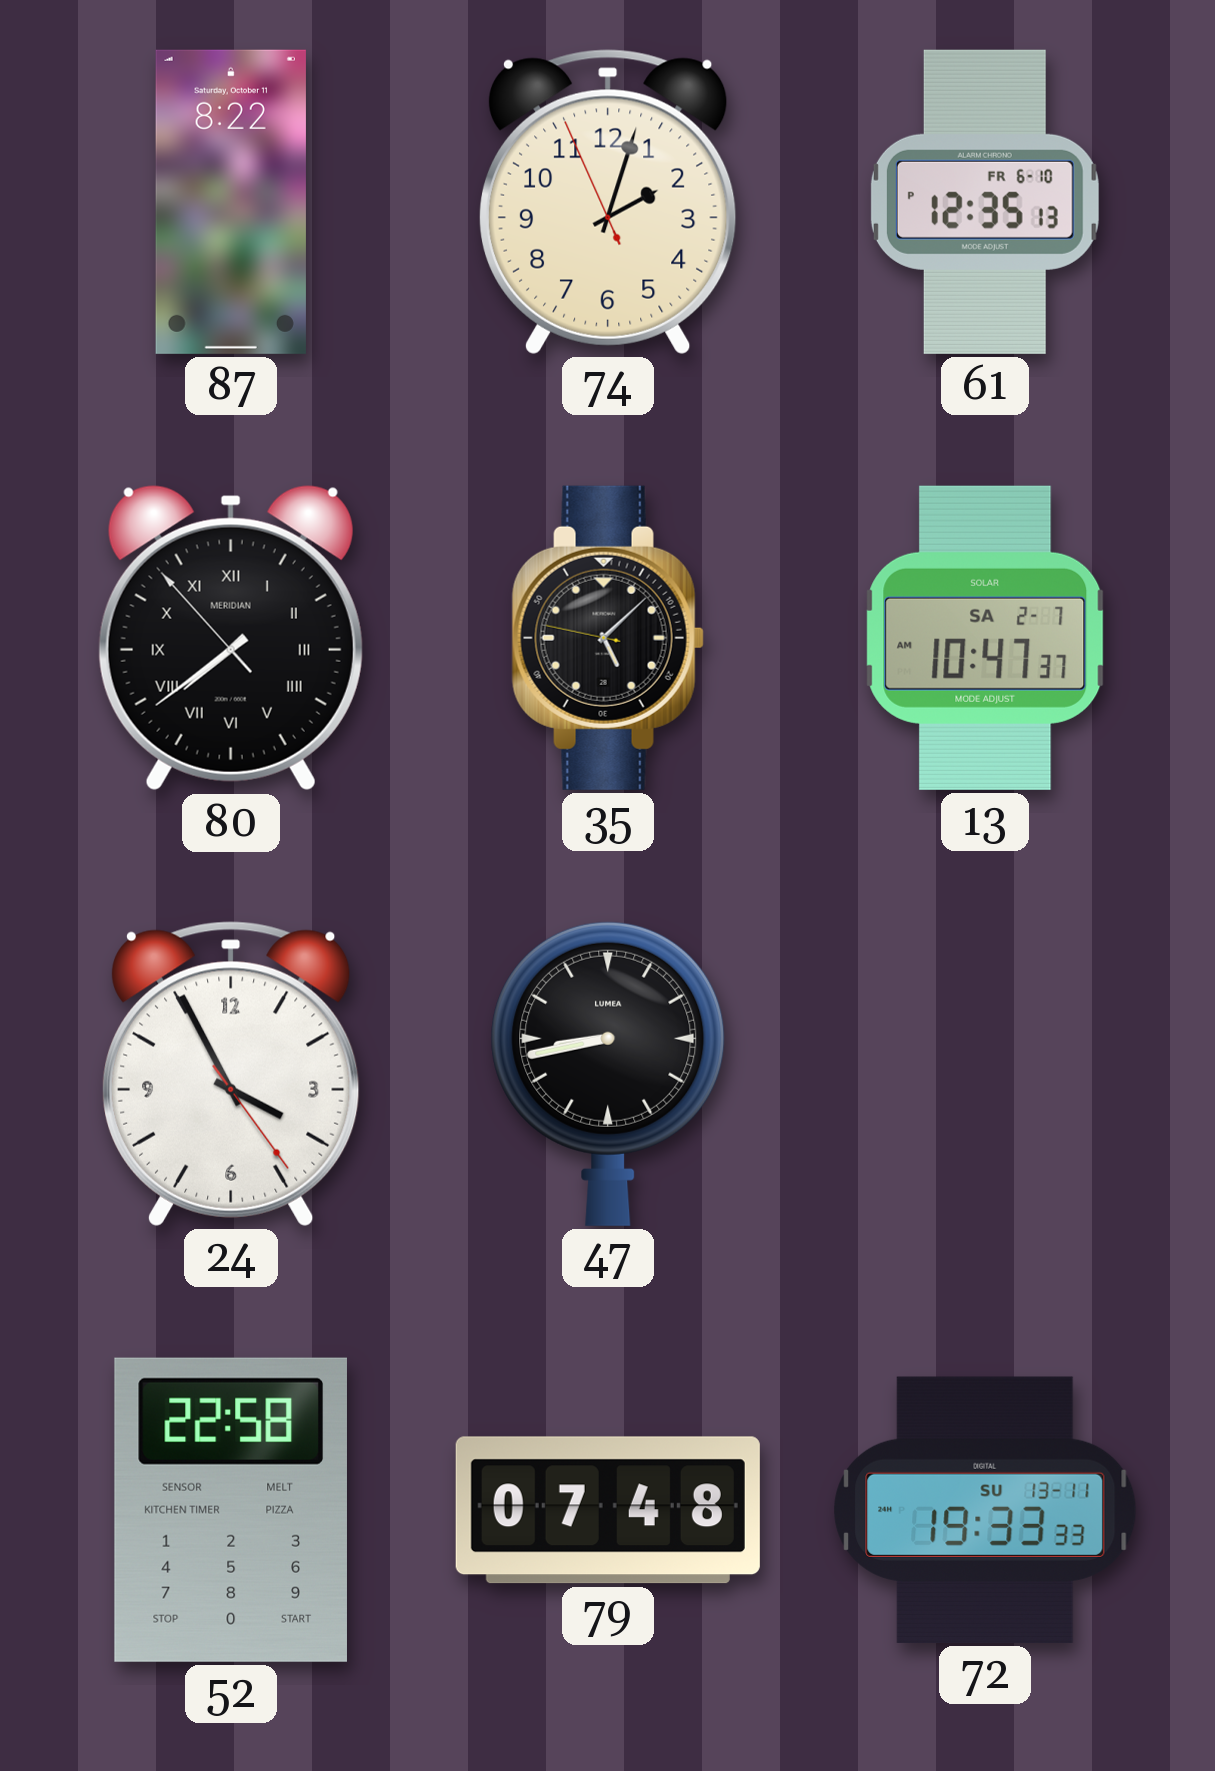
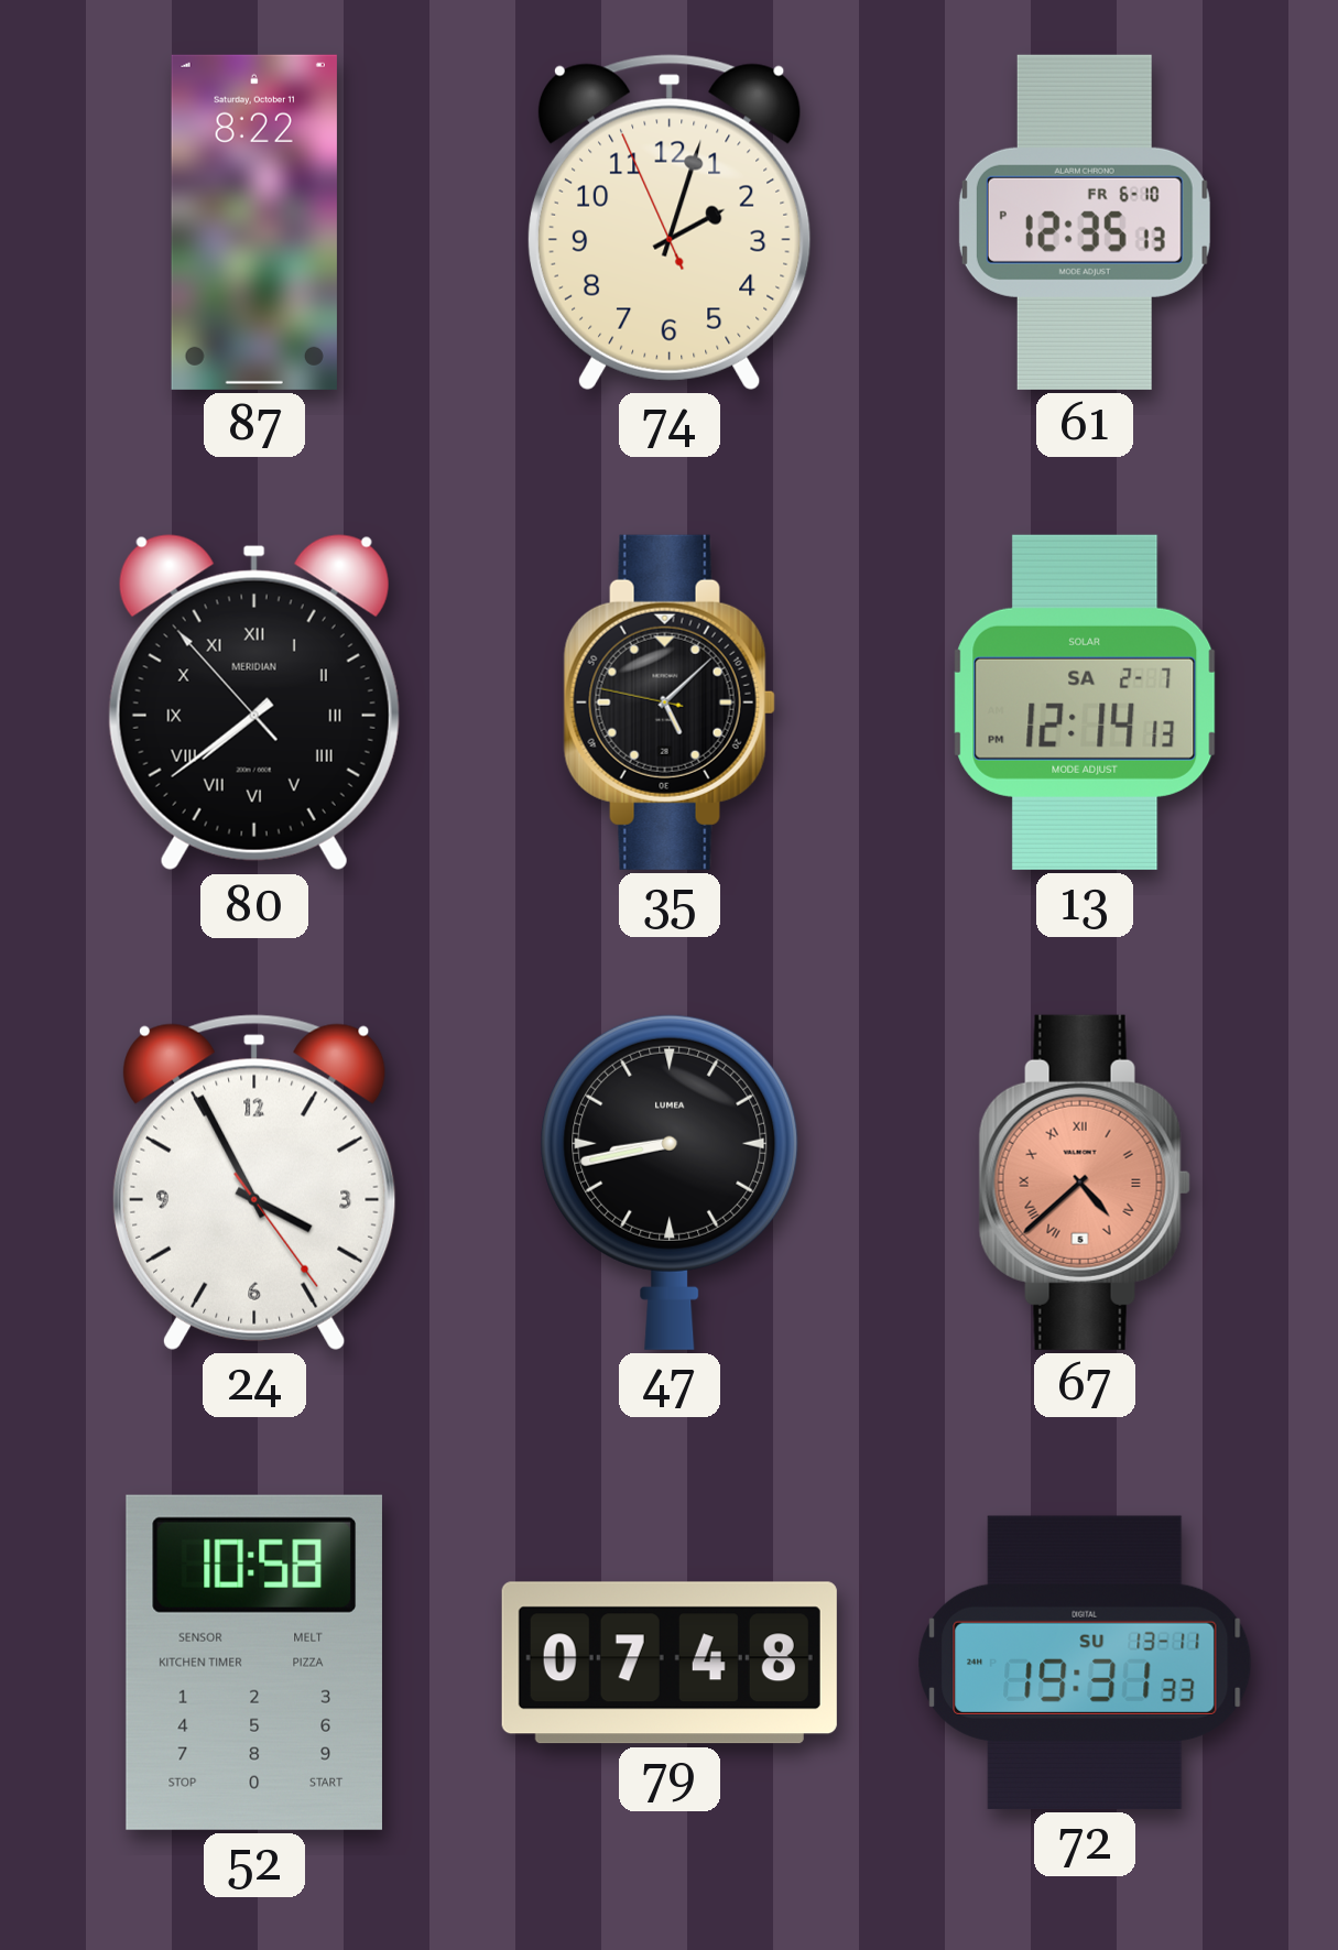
13: 10:47 -> 12:14 (1085, 702)
67: none -> 4:38 (1085, 1183)
52: 22:58 -> 10:58 (254, 1663)
72: 19:33 -> 19:31 (1085, 1663)
